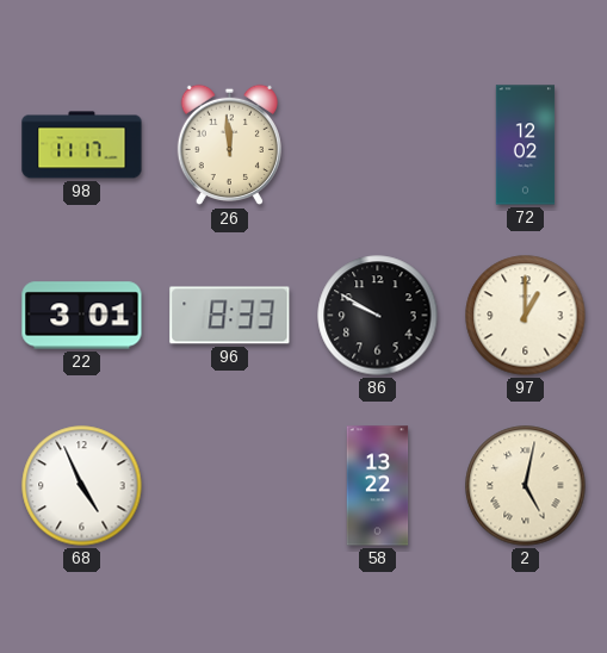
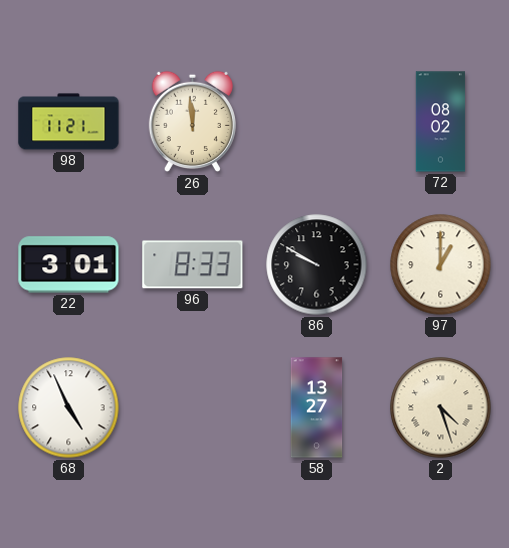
98: 11:17 -> 11:21 (69, 122)
72: 12:02 -> 08:02 (441, 122)
58: 13:22 -> 13:27 (317, 408)
2: 5:02 -> 4:27 (441, 408)
